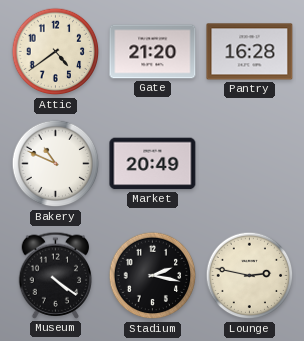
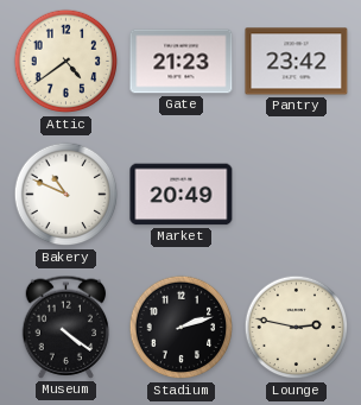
Gate: 21:20 -> 21:23 (182, 62)
Pantry: 16:28 -> 23:42 (297, 62)
Stadium: 2:17 -> 2:12 (182, 328)
